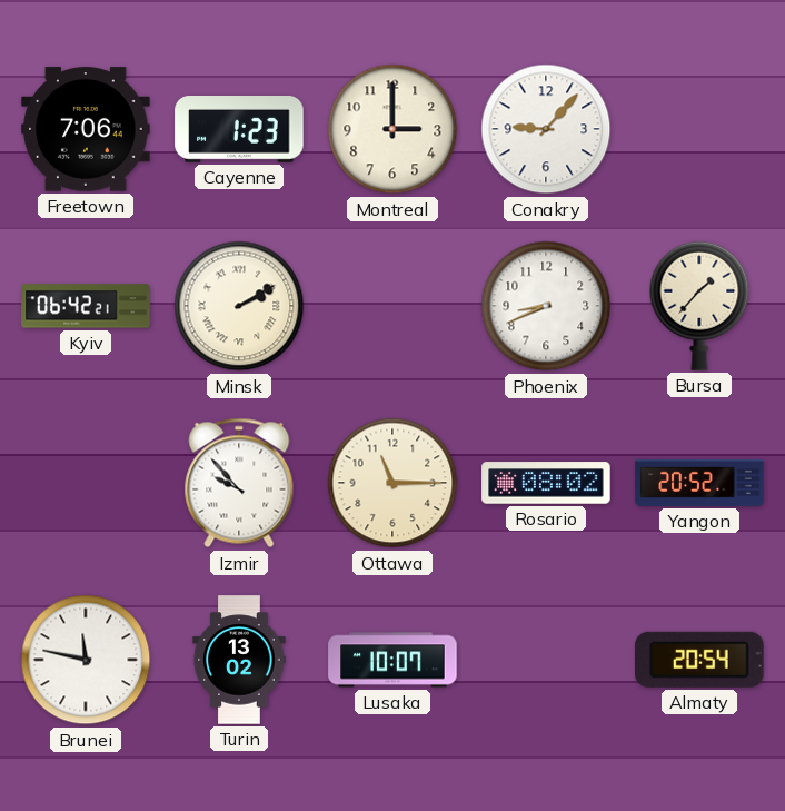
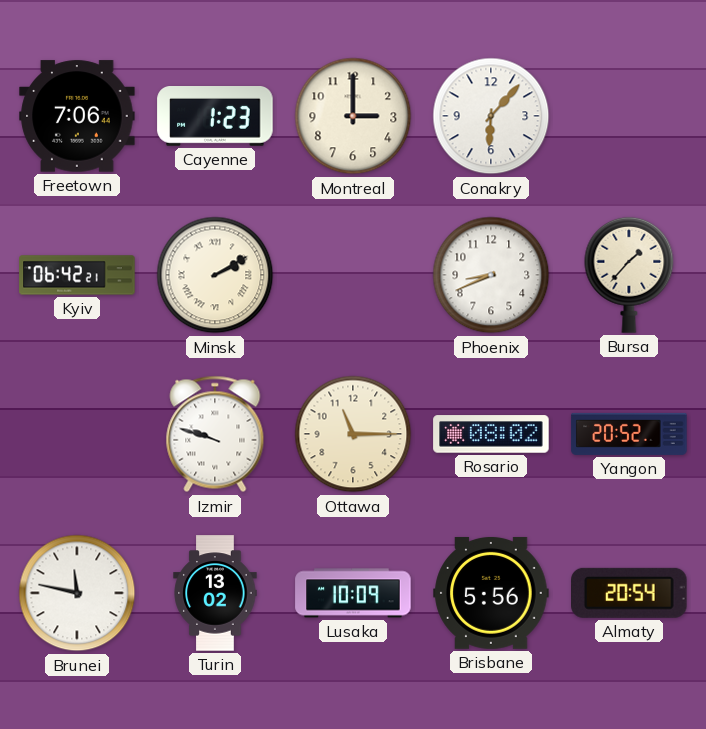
Conakry: 9:07 -> 6:07 (491, 116)
Izmir: 9:53 -> 9:48 (215, 434)
Lusaka: 10:07 -> 10:09 (353, 593)
Brisbane: none -> 5:56 (491, 593)
